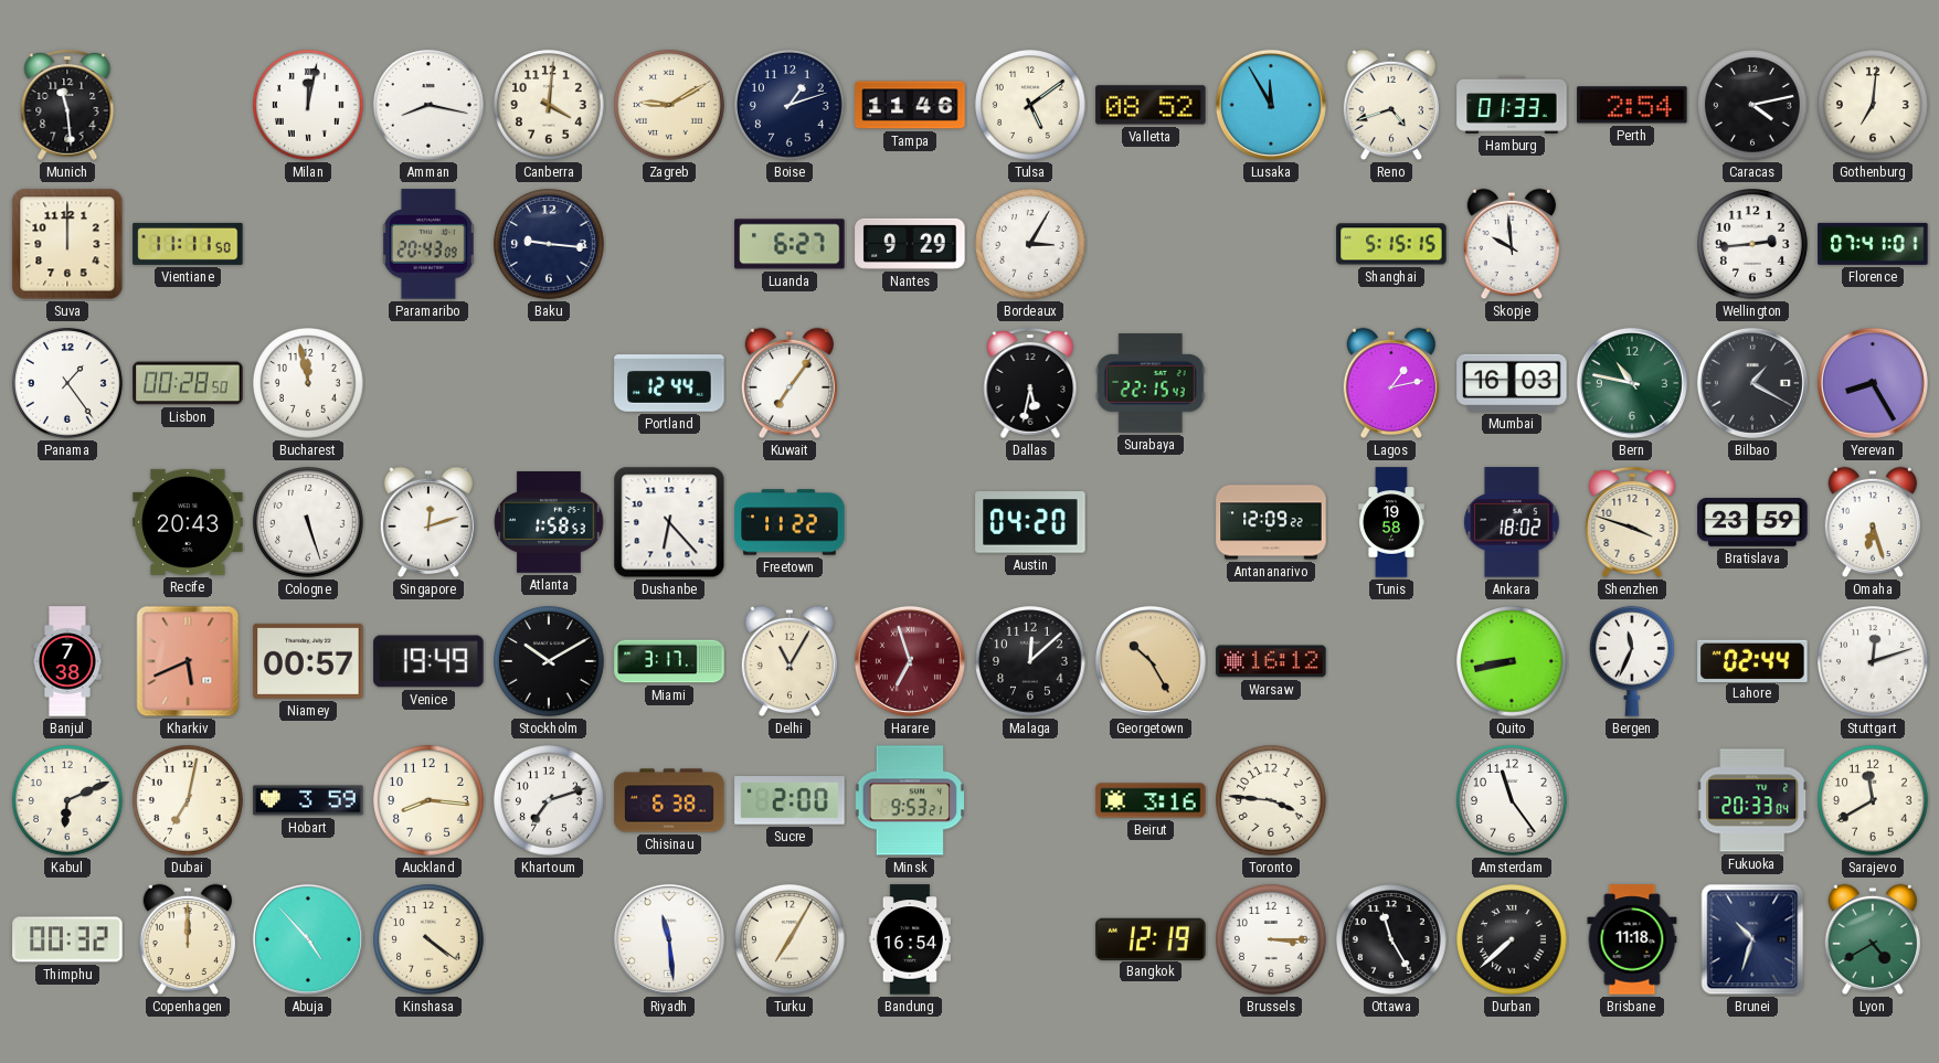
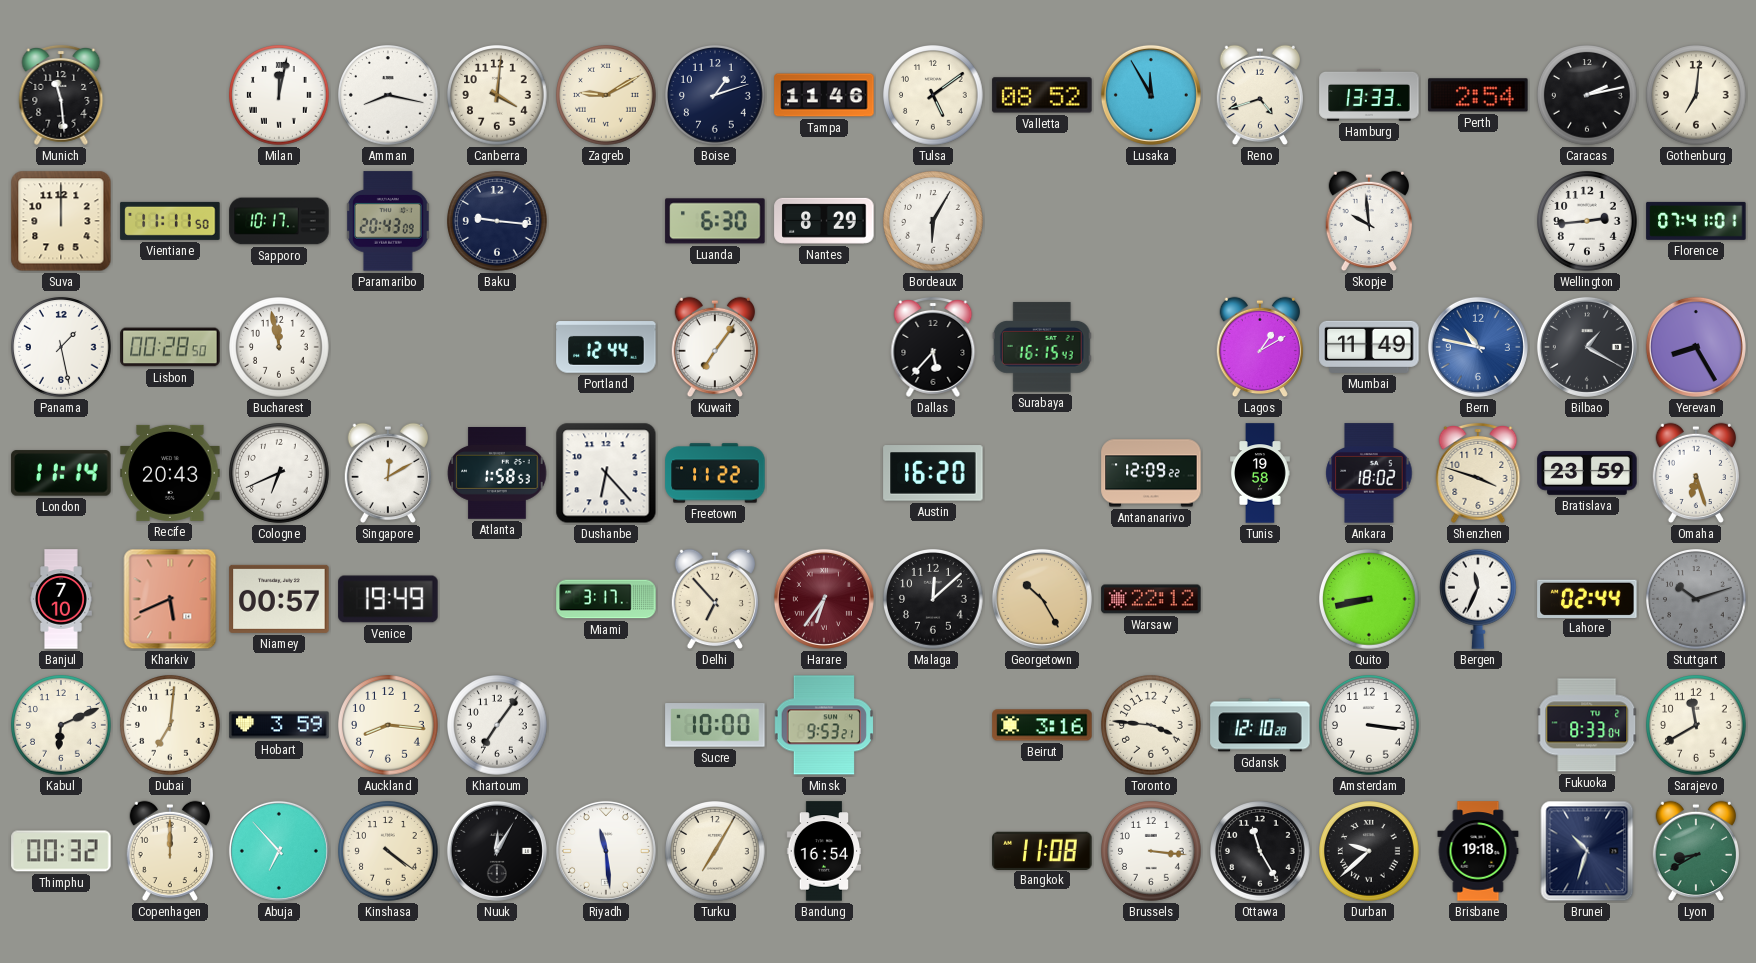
Hamburg: 01:33 -> 13:33 (1369, 95)
Caracas: 4:13 -> 2:13 (1588, 96)
Sapporo: none -> 10:17 (279, 221)
Luanda: 6:27 -> 6:30 (715, 221)
Nantes: 9:29 -> 8:29 (824, 221)
Bordeaux: 3:05 -> 6:05 (934, 222)
Shanghai: 5:15 -> none (1391, 244)
Panama: 1:24 -> 1:28 (62, 348)
Dallas: 5:32 -> 5:37 (933, 347)
Surabaya: 22:15 -> 16:15 (1042, 347)
Lagos: 1:13 -> 1:10 (1259, 347)
Mumbai: 16:03 -> 11:49 (1369, 347)
Bern dial: green -> blue (1478, 347)
London: none -> 11:14 (61, 473)
Cologne: 5:27 -> 6:41 (280, 474)
Singapore: 12:12 -> 12:10 (387, 473)
Austin: 04:20 -> 16:20 (933, 473)
Banjul: 7:38 -> 7:10 (61, 599)
Stockholm: 10:10 -> none (550, 662)
Delhi: 11:05 -> 6:53 (714, 599)
Harare: 6:57 -> 6:36 (824, 599)
Warsaw: 16:12 -> 22:12 (1151, 599)
Stuttgart: 12:12 -> 10:12 (1697, 600)
Stuttgart dial: white -> grey (1697, 600)
Dubai: 7:02 -> 7:01 (171, 726)
Khartoum: 7:12 -> 7:06 (498, 726)
Chisinau: 6:38 -> none (669, 800)
Sucre: 2:00 -> 10:00 (715, 725)
Gdansk: none -> 12:10 (1260, 725)
Amsterdam: 11:24 -> 3:16 (1370, 726)
Fukuoka: 20:33 -> 8:33 (1587, 725)
Abuja: 4:53 -> 6:53 (279, 851)
Nuuk: none -> 12:05 (497, 851)
Bangkok: 12:19 -> 11:08 (1042, 850)
Brussels: 3:15 -> 3:16 (1152, 852)
Durban: 7:38 -> 9:38 (1370, 852)
Brisbane: 11:18 -> 19:18 (1478, 851)
Lyon: 4:40 -> 8:40 (1695, 851)
